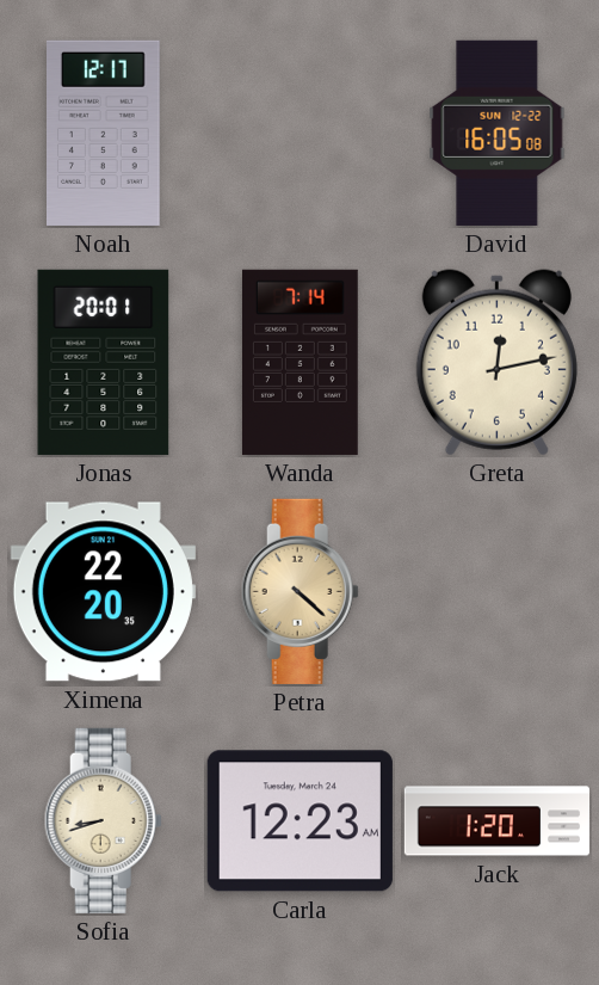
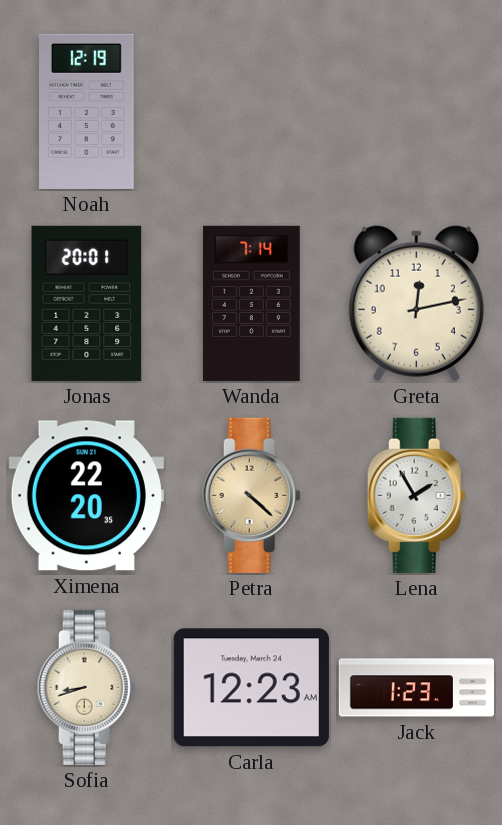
Noah: 12:17 -> 12:19 (87, 111)
David: 16:05 -> none (498, 133)
Lena: none -> 1:55 (416, 495)
Jack: 1:20 -> 1:23 (416, 688)
